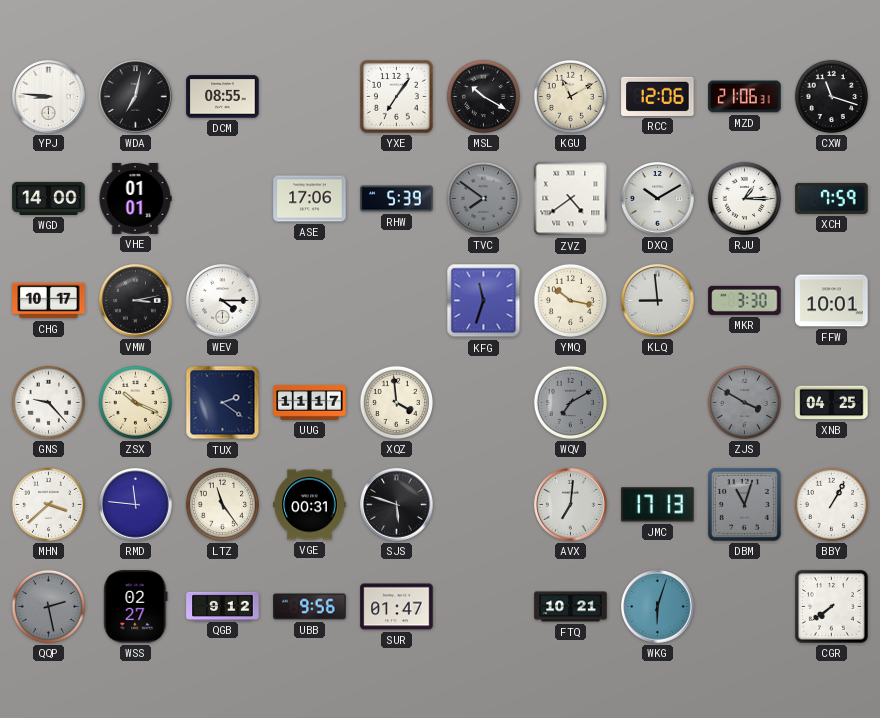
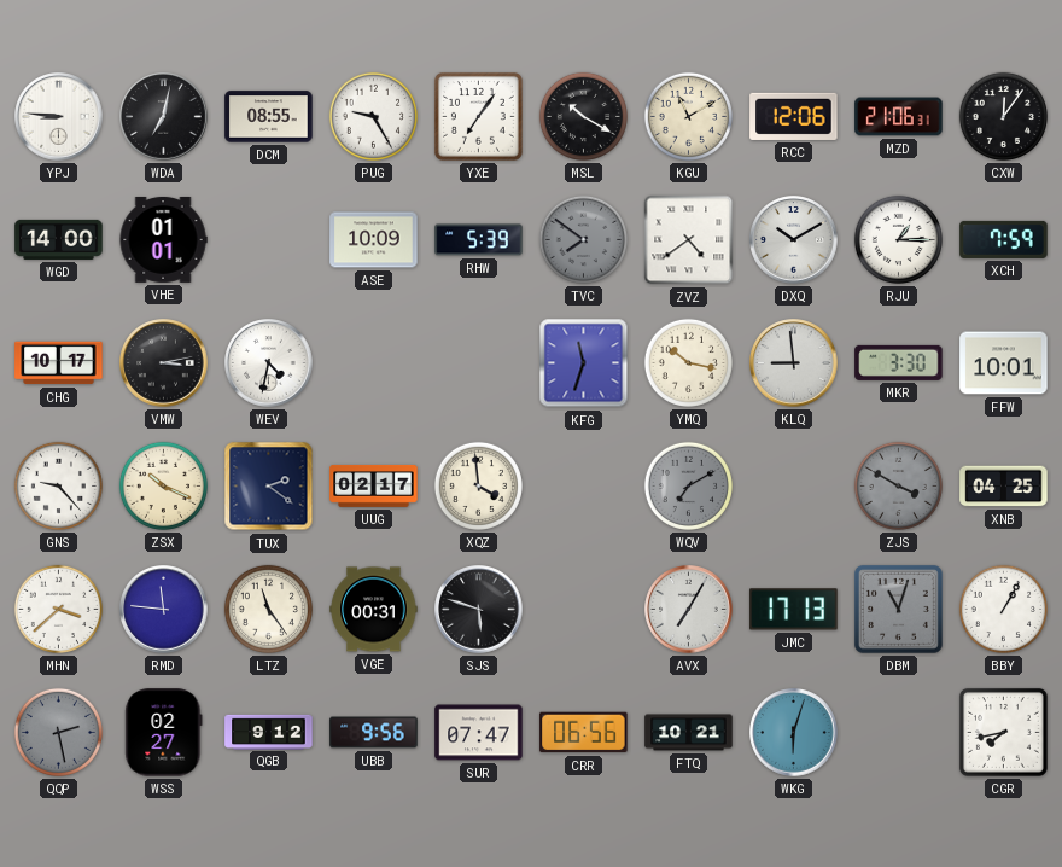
PUG: none -> 9:25 (373, 116)
CXW: 11:18 -> 12:06 (1003, 116)
ASE: 17:06 -> 10:09 (374, 240)
WEV: 4:15 -> 4:32 (269, 363)
UUG: 11:17 -> 02:17 (374, 485)
AVX: 7:01 -> 7:05 (689, 610)
SUR: 01:47 -> 07:47 (479, 733)
CRR: none -> 06:56 (584, 733)
CGR: 7:39 -> 7:43 (1003, 732)
